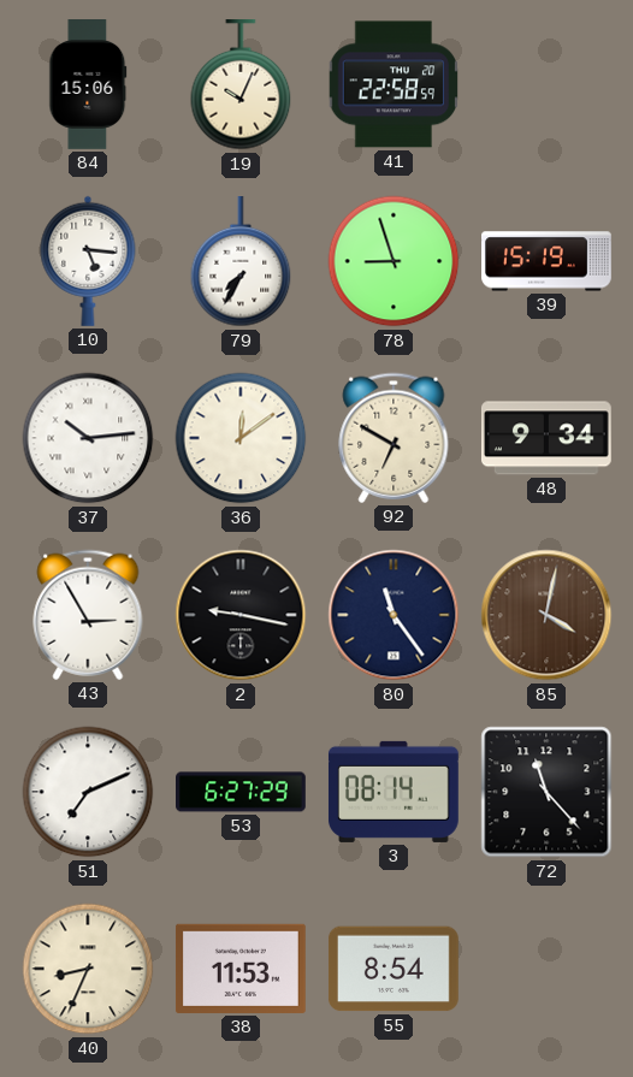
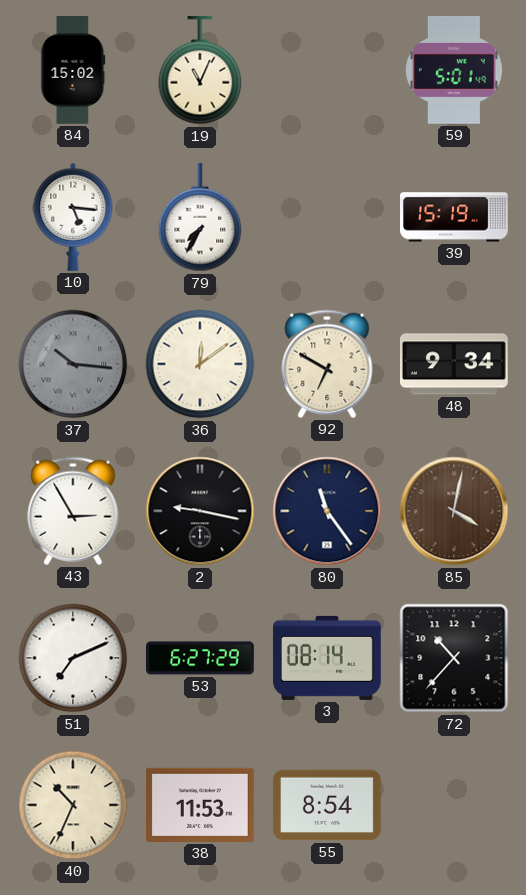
84: 15:06 -> 15:02 (73, 71)
19: 10:04 -> 11:04 (200, 71)
41: 22:58 -> none (392, 84)
59: none -> 5:01 (454, 70)
78: 8:57 -> none (394, 261)
37: 10:14 -> 10:16 (73, 364)
37 dial: white -> grey (73, 364)
72: 11:23 -> 10:37 (454, 658)
40: 8:34 -> 10:34 (73, 805)
